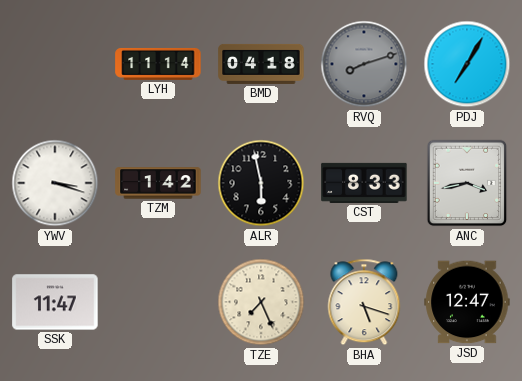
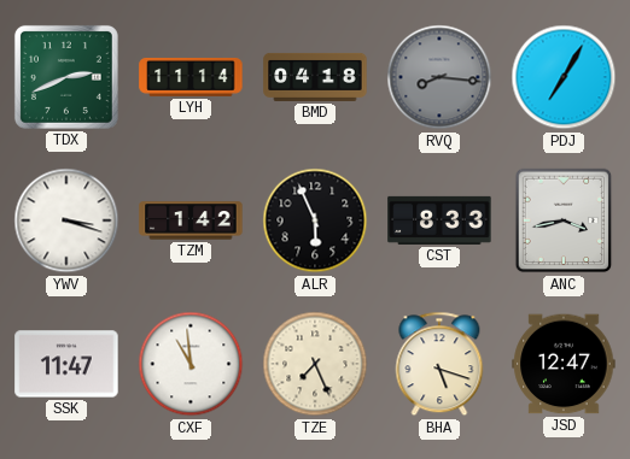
TDX: none -> 2:41 (66, 77)
RVQ: 8:12 -> 8:16 (439, 77)
ALR: 5:58 -> 5:56 (315, 220)
CXF: none -> 10:59 (191, 364)
